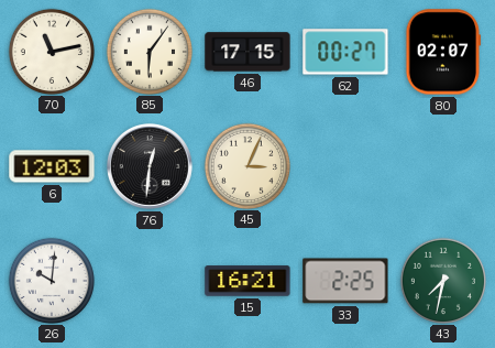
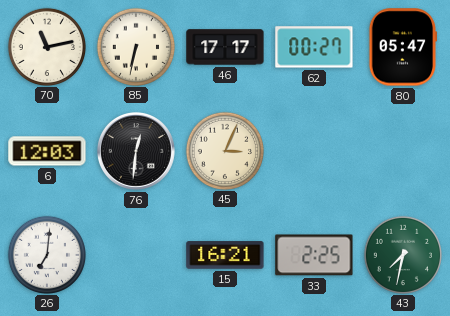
85: 6:06 -> 6:32 (135, 46)
46: 17:15 -> 17:17 (225, 47)
80: 02:07 -> 05:47 (403, 47)
26: 10:01 -> 7:01 (46, 254)
